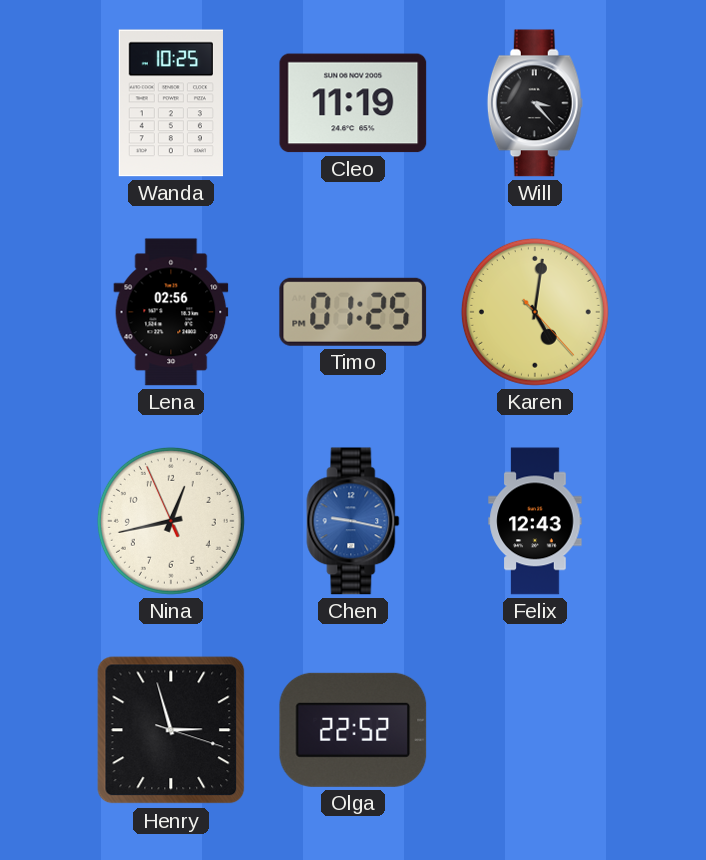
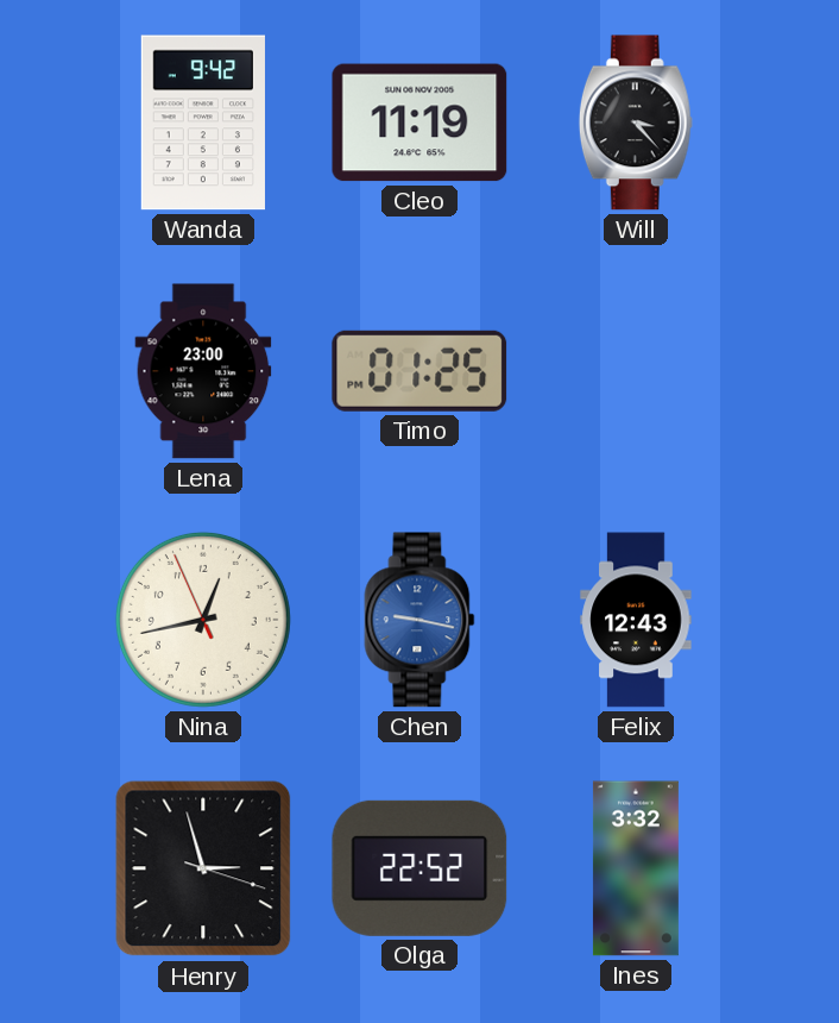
Wanda: 10:25 -> 9:42 (203, 123)
Lena: 02:56 -> 23:00 (203, 371)
Karen: 5:01 -> none (535, 312)
Ines: none -> 3:32 (636, 868)
